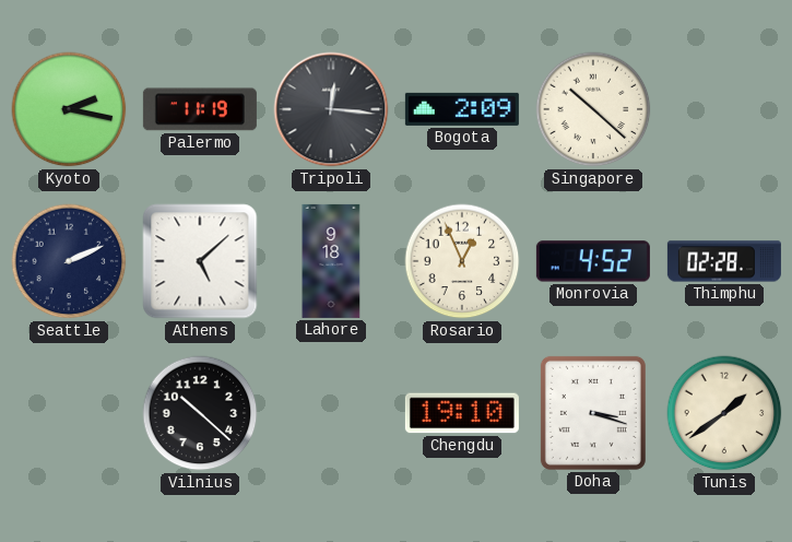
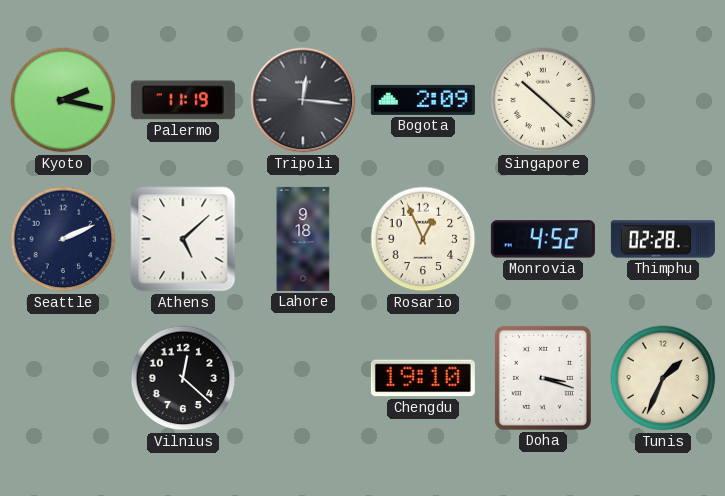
Vilnius: 10:22 -> 12:22 (183, 378)
Tunis: 1:39 -> 1:34 (663, 378)
